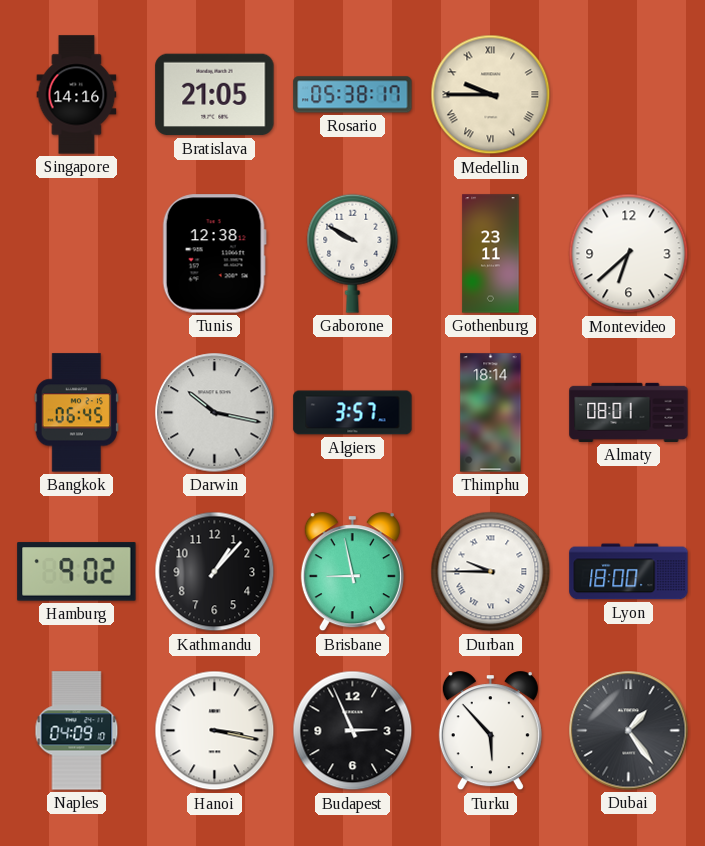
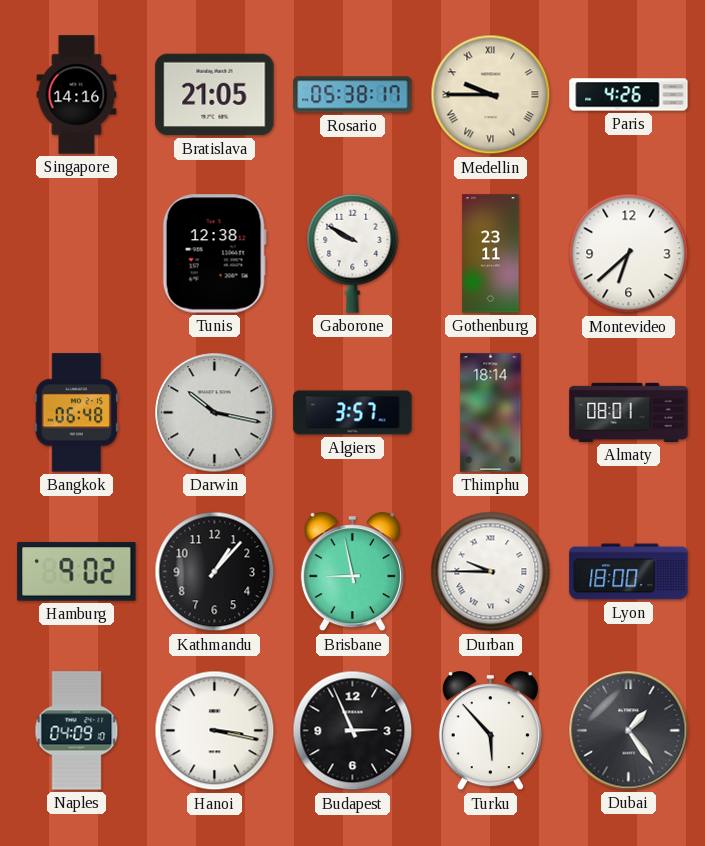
Paris: none -> 4:26 (629, 95)
Bangkok: 06:45 -> 06:48 (76, 413)
